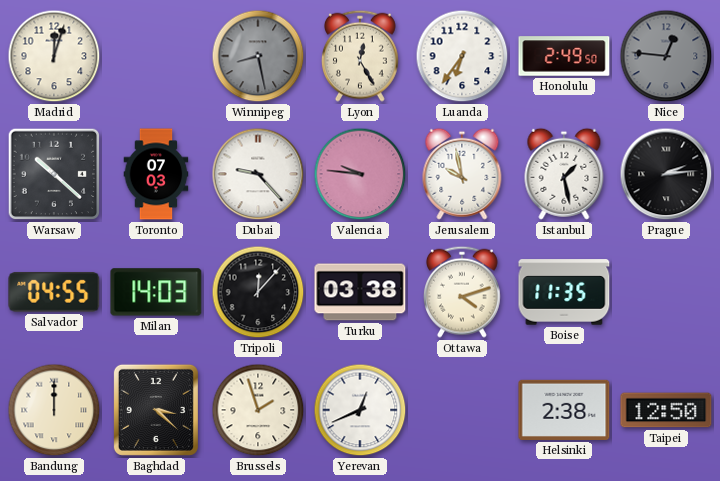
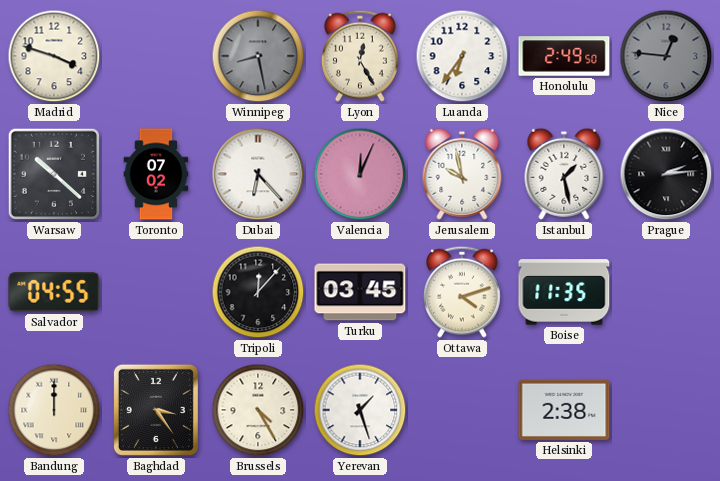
Madrid: 12:03 -> 3:48 (54, 56)
Toronto: 07:03 -> 07:02 (156, 174)
Dubai: 9:23 -> 6:23 (258, 174)
Valencia: 9:46 -> 12:04 (360, 174)
Milan: 14:03 -> none (156, 292)
Turku: 03:38 -> 03:45 (360, 292)
Baghdad: 3:22 -> 3:24 (156, 410)
Brussels: 1:57 -> 4:25 (258, 410)
Yerevan: 12:41 -> 1:27 (360, 410)
Taipei: 12:50 -> none (666, 410)
